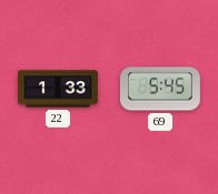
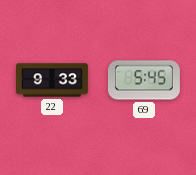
22: 1:33 -> 9:33 (53, 80)
